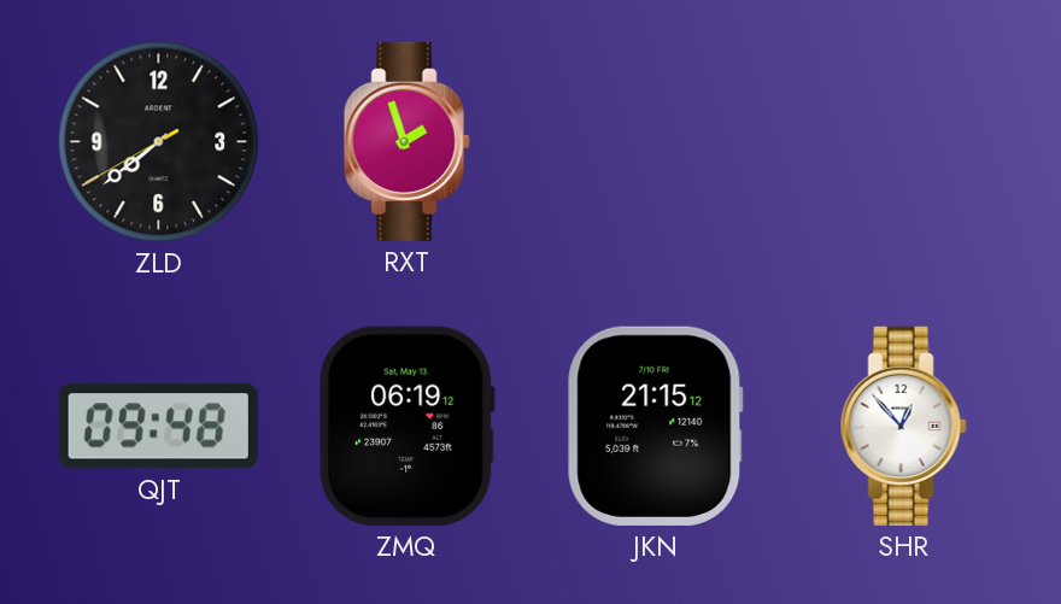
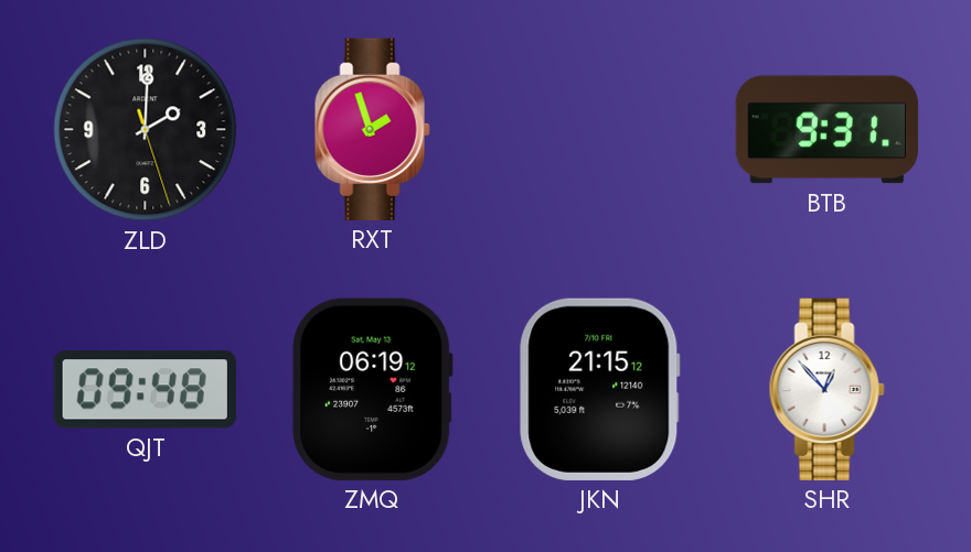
ZLD: 7:38 -> 2:00 (146, 130)
BTB: none -> 9:31 (826, 130)
